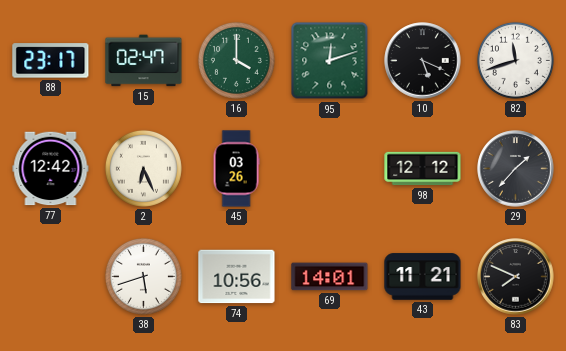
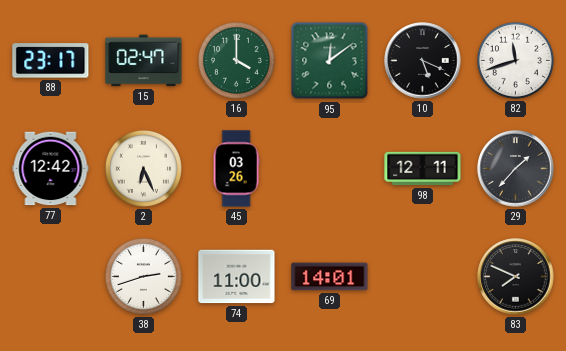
95: 12:12 -> 12:09 (330, 61)
98: 12:12 -> 12:11 (423, 169)
38: 5:42 -> 2:42 (143, 276)
74: 10:56 -> 11:00 (237, 277)
43: 11:21 -> none (423, 277)
